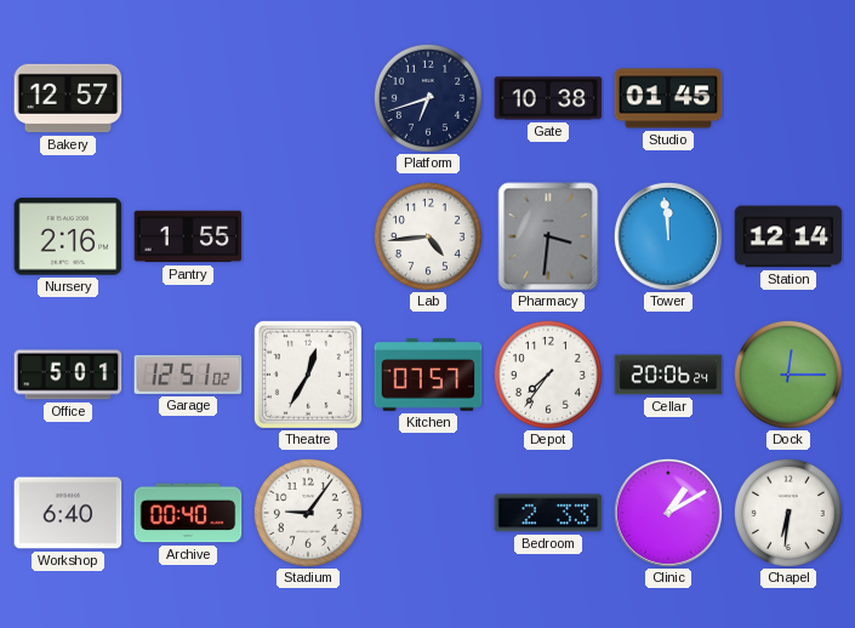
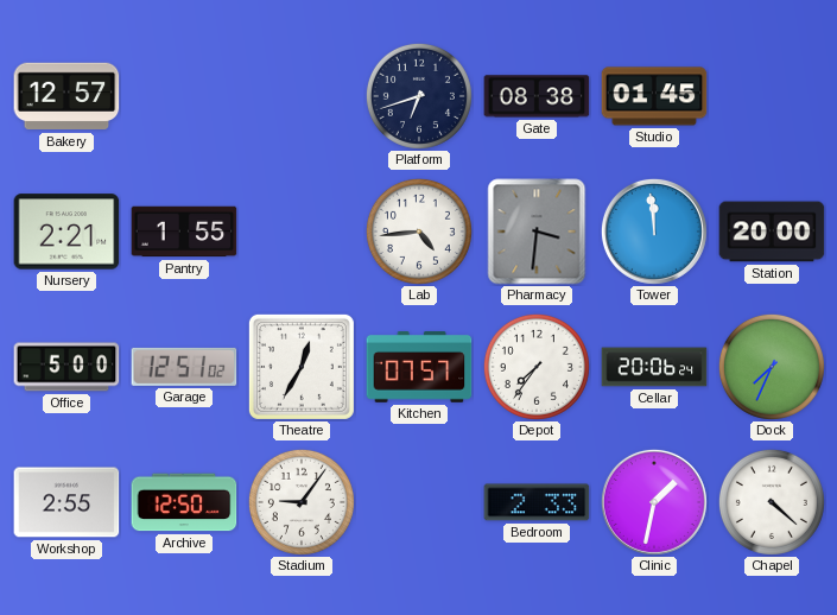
Gate: 10:38 -> 08:38 (537, 96)
Nursery: 2:16 -> 2:21 (66, 232)
Station: 12:14 -> 20:00 (772, 232)
Office: 5:01 -> 5:00 (66, 367)
Dock: 12:15 -> 7:34 (772, 367)
Workshop: 6:40 -> 2:55 (66, 502)
Archive: 00:40 -> 12:50 (184, 502)
Clinic: 1:10 -> 1:32 (654, 502)
Chapel: 6:31 -> 4:22 (772, 502)
